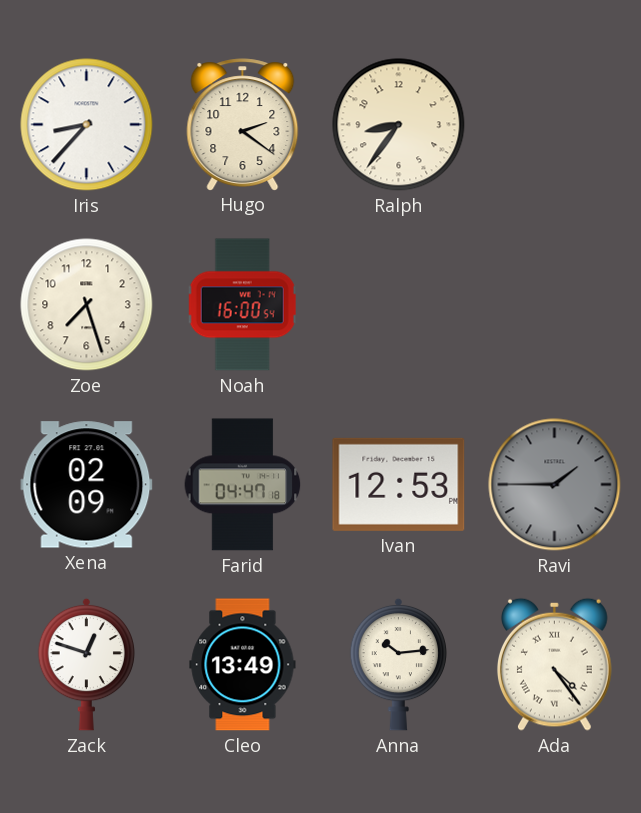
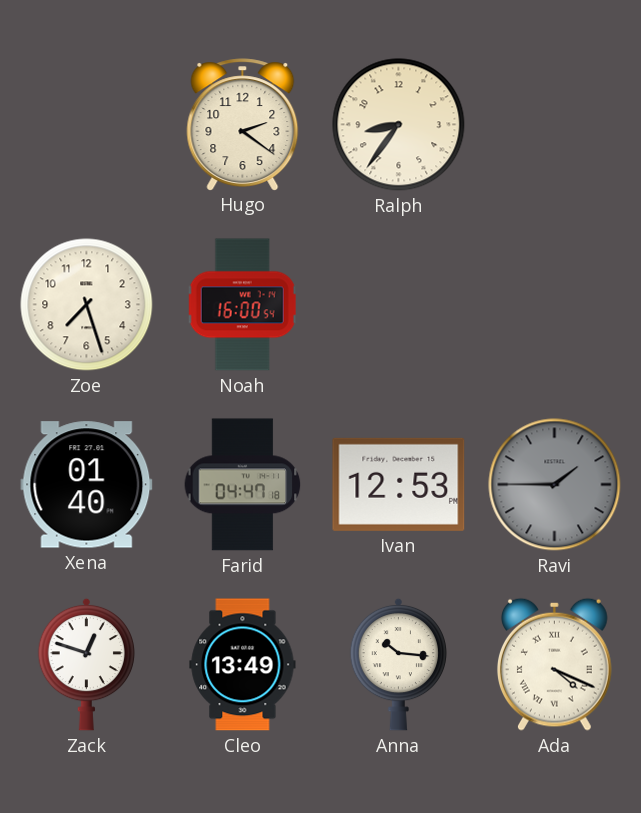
Iris: 8:37 -> none (87, 125)
Xena: 02:09 -> 01:40 (87, 485)
Anna: 10:14 -> 10:16 (398, 664)
Ada: 4:24 -> 4:19 (554, 664)
